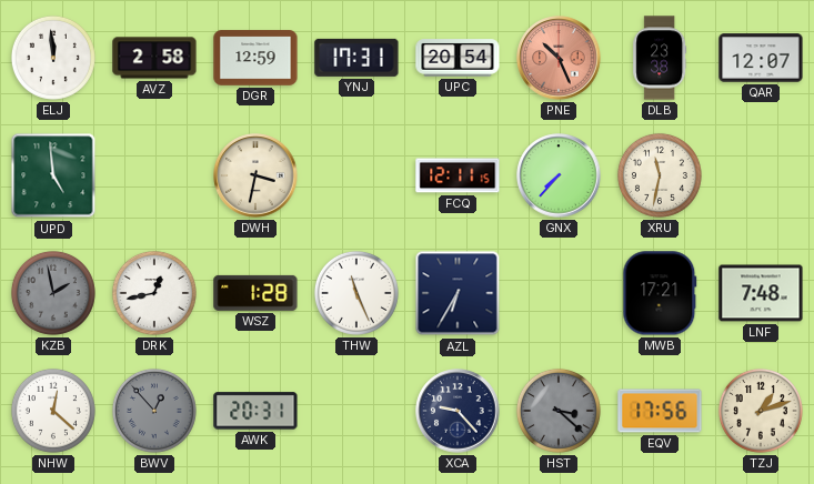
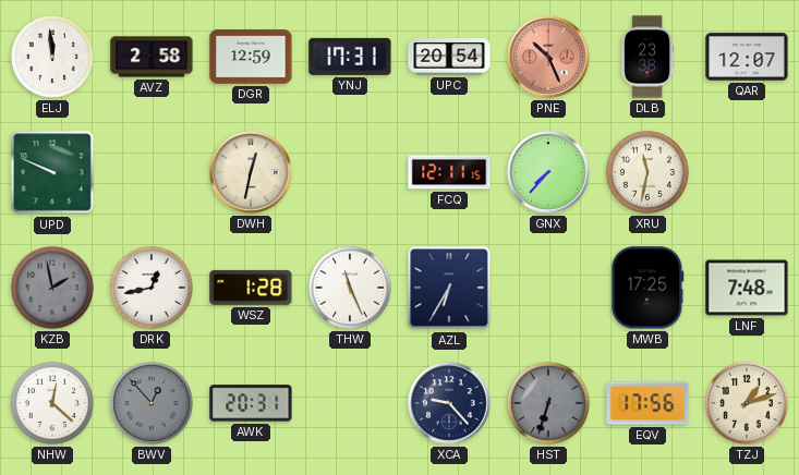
UPD: 4:59 -> 9:49 (52, 172)
DWH: 3:32 -> 12:32 (251, 172)
MWB: 17:21 -> 17:25 (647, 288)
HST: 3:22 -> 6:33 (548, 403)
